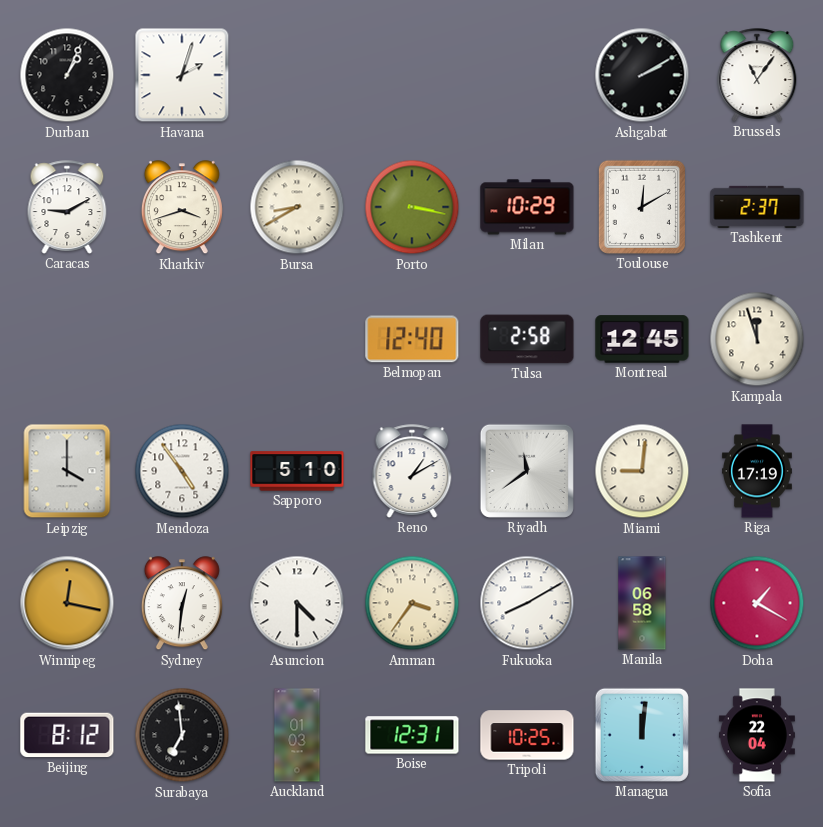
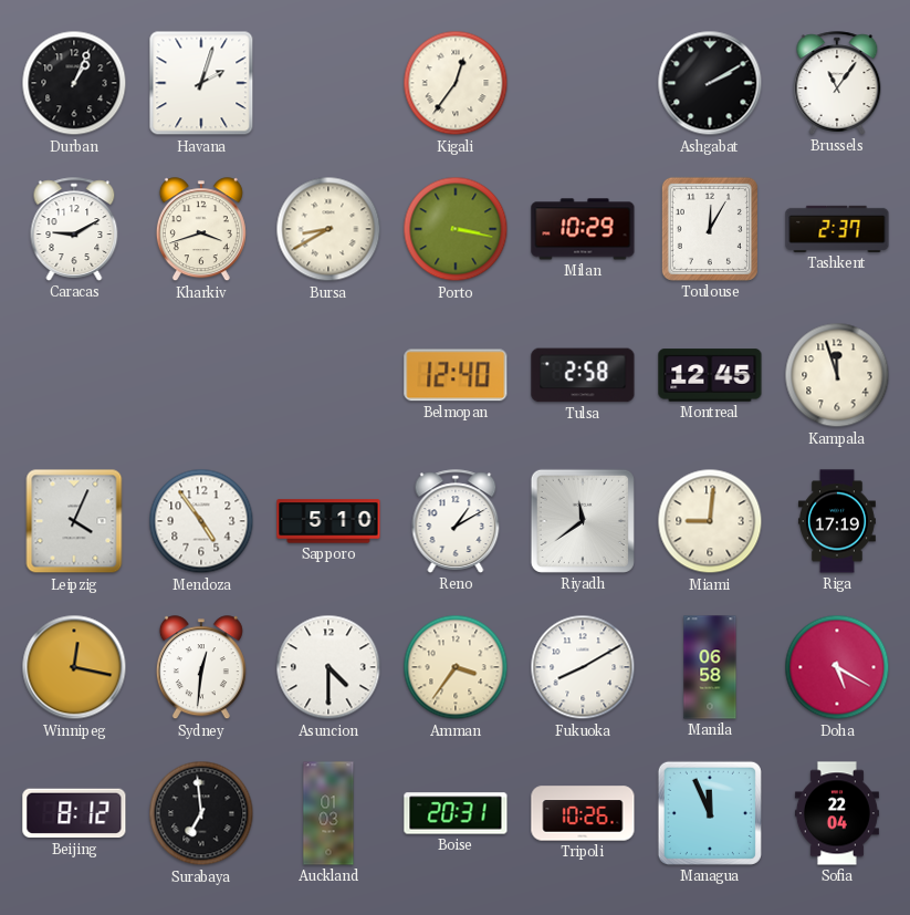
Kigali: none -> 12:36 (456, 83)
Toulouse: 12:10 -> 12:05 (710, 229)
Leipzig: 4:00 -> 4:04 (74, 521)
Doha: 1:20 -> 5:20 (837, 667)
Boise: 12:31 -> 20:31 (456, 813)
Tripoli: 10:25 -> 10:26 (583, 813)
Managua: 12:01 -> 11:56 (710, 813)
